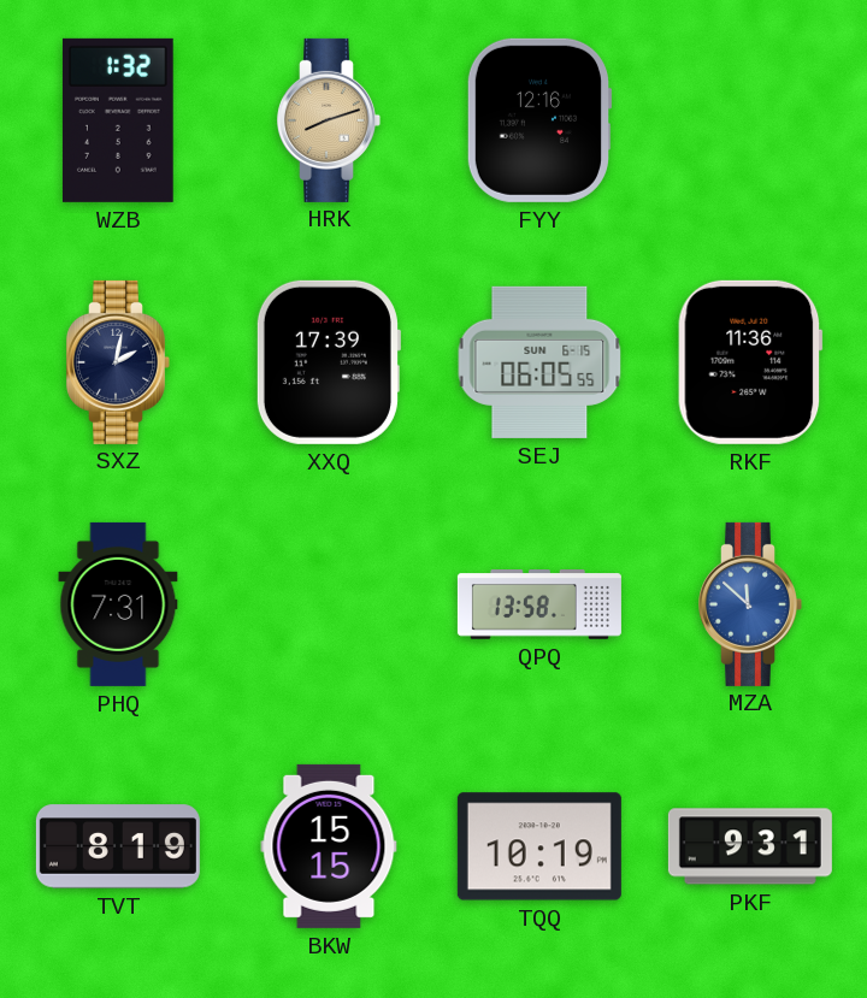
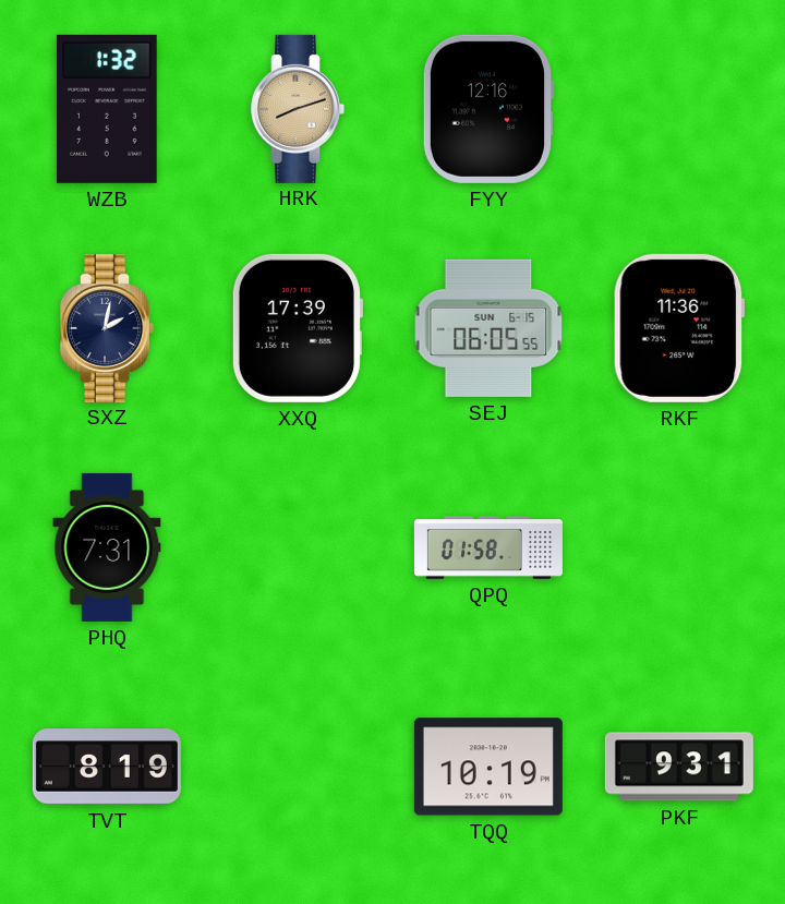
QPQ: 13:58 -> 01:58 (488, 547)
MZA: 11:52 -> none (750, 604)
BKW: 15:15 -> none (329, 846)
